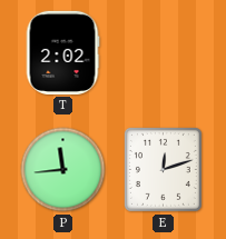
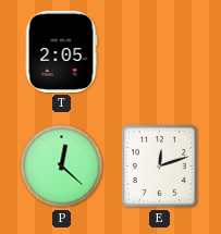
T: 2:02 -> 2:05 (61, 51)
P: 11:44 -> 12:22 (62, 167)
